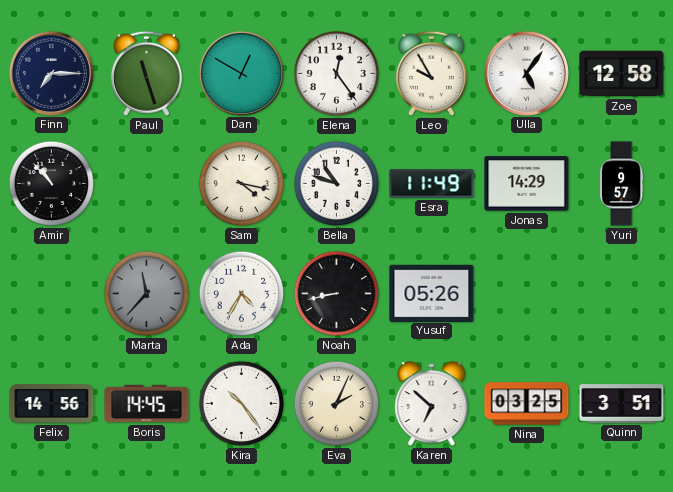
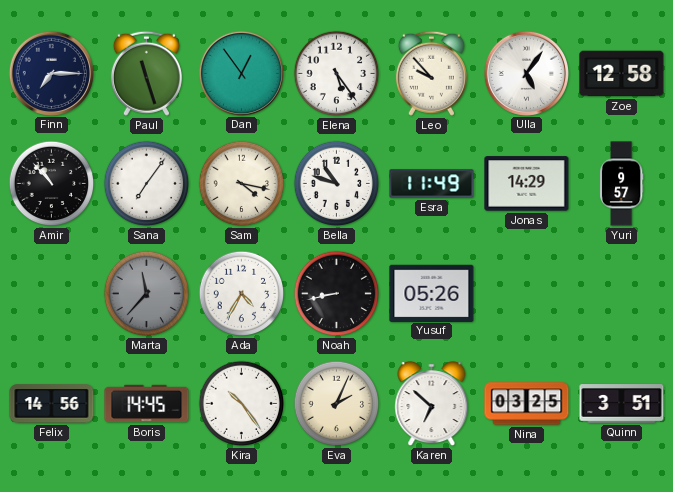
Dan: 12:50 -> 12:54 (241, 73)
Elena: 12:24 -> 5:24 (337, 74)
Leo: 9:55 -> 9:53 (431, 73)
Sana: none -> 7:06 (147, 184)
